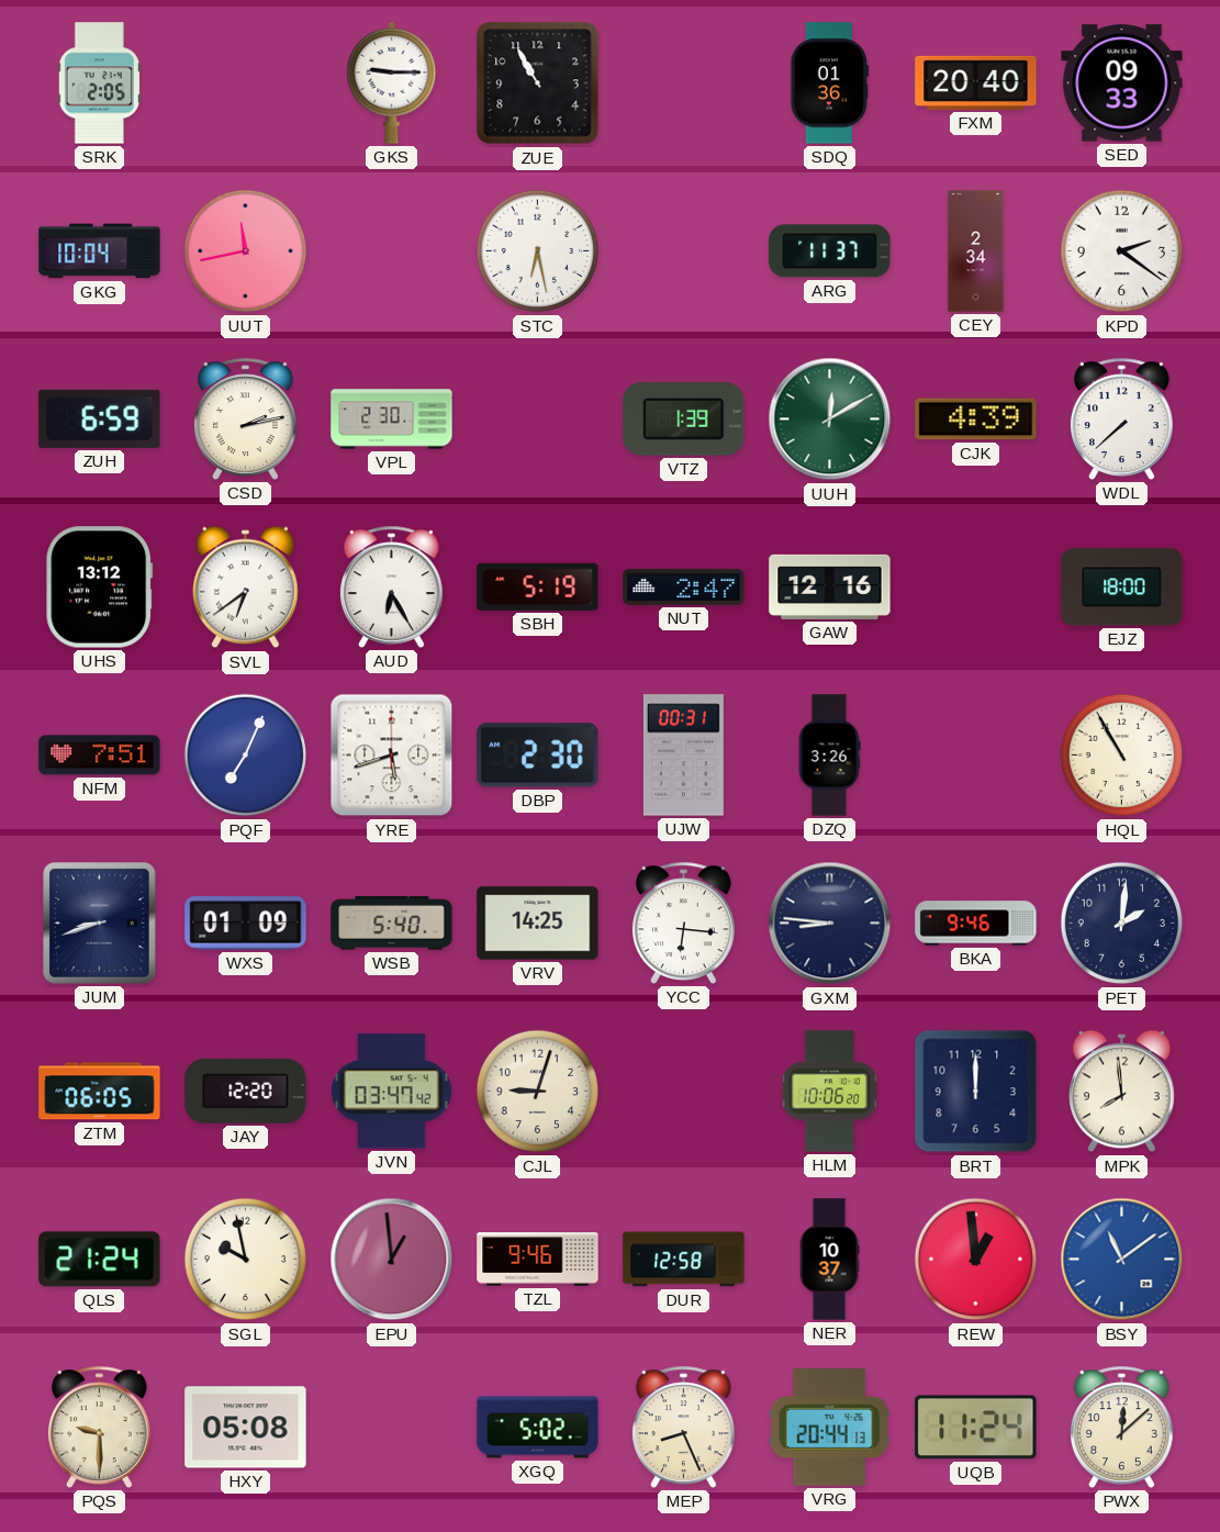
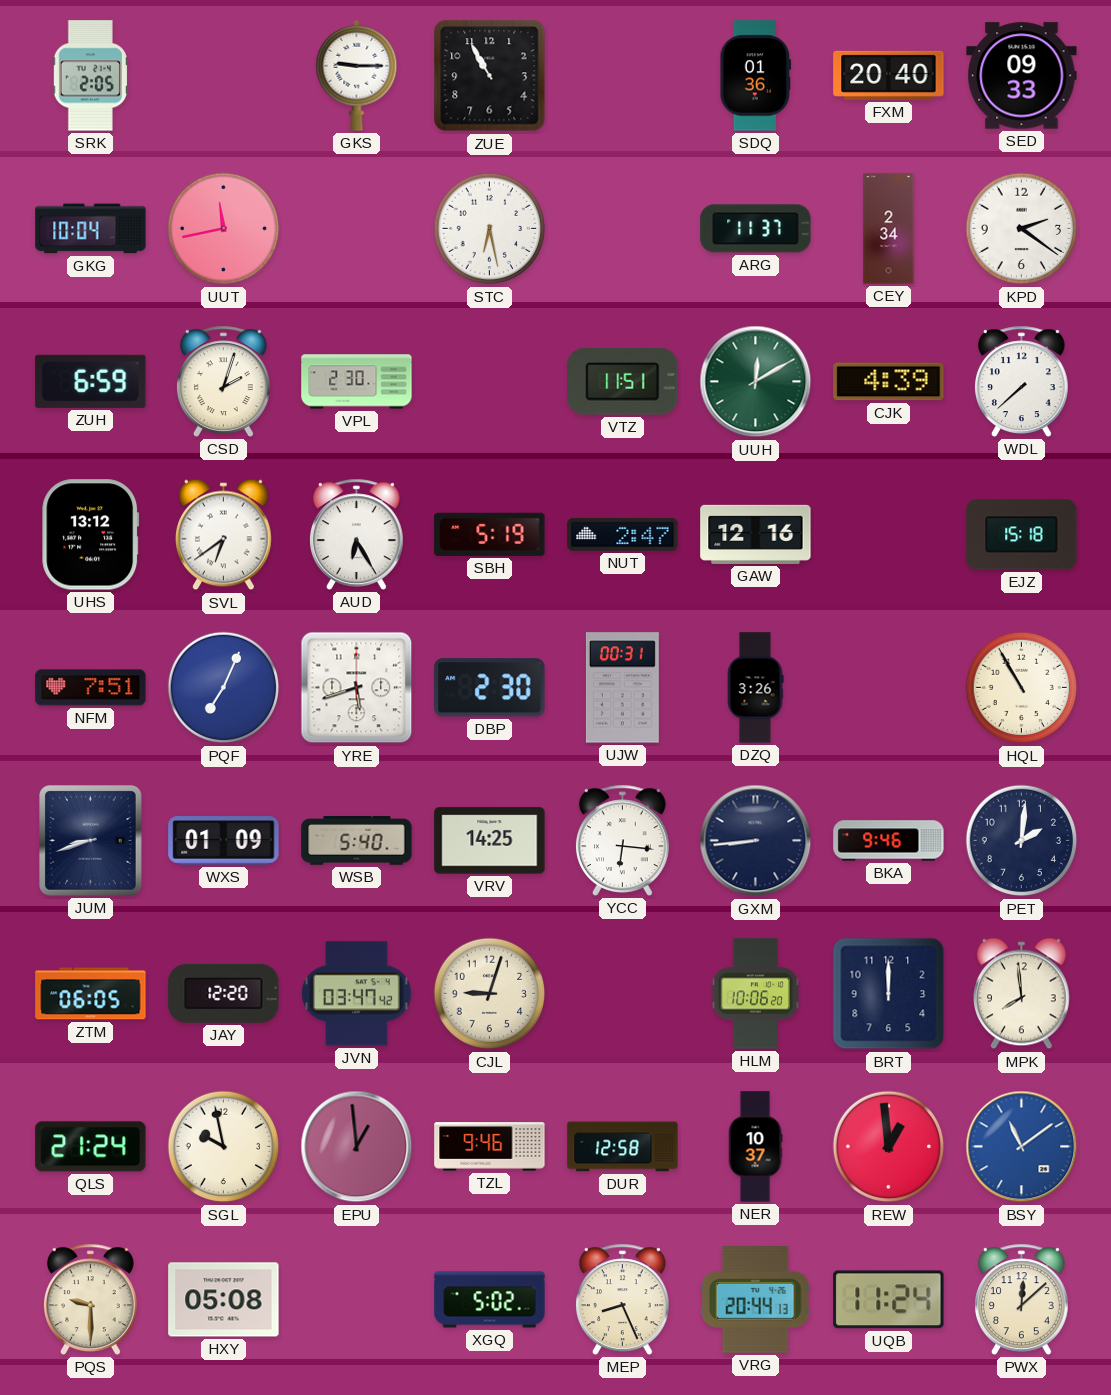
CSD: 2:13 -> 2:03 (224, 381)
VTZ: 1:39 -> 11:51 (623, 382)
EJZ: 18:00 -> 15:18 (1022, 535)
GXM: 8:46 -> 8:44 (756, 841)
